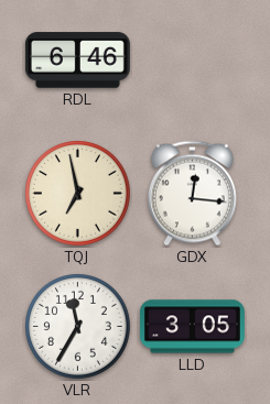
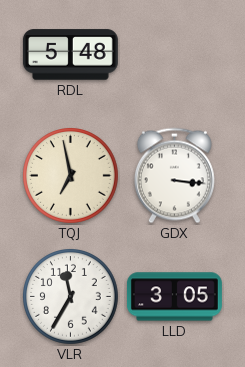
RDL: 6:46 -> 5:48 (70, 55)
GDX: 12:16 -> 3:16 (174, 176)
